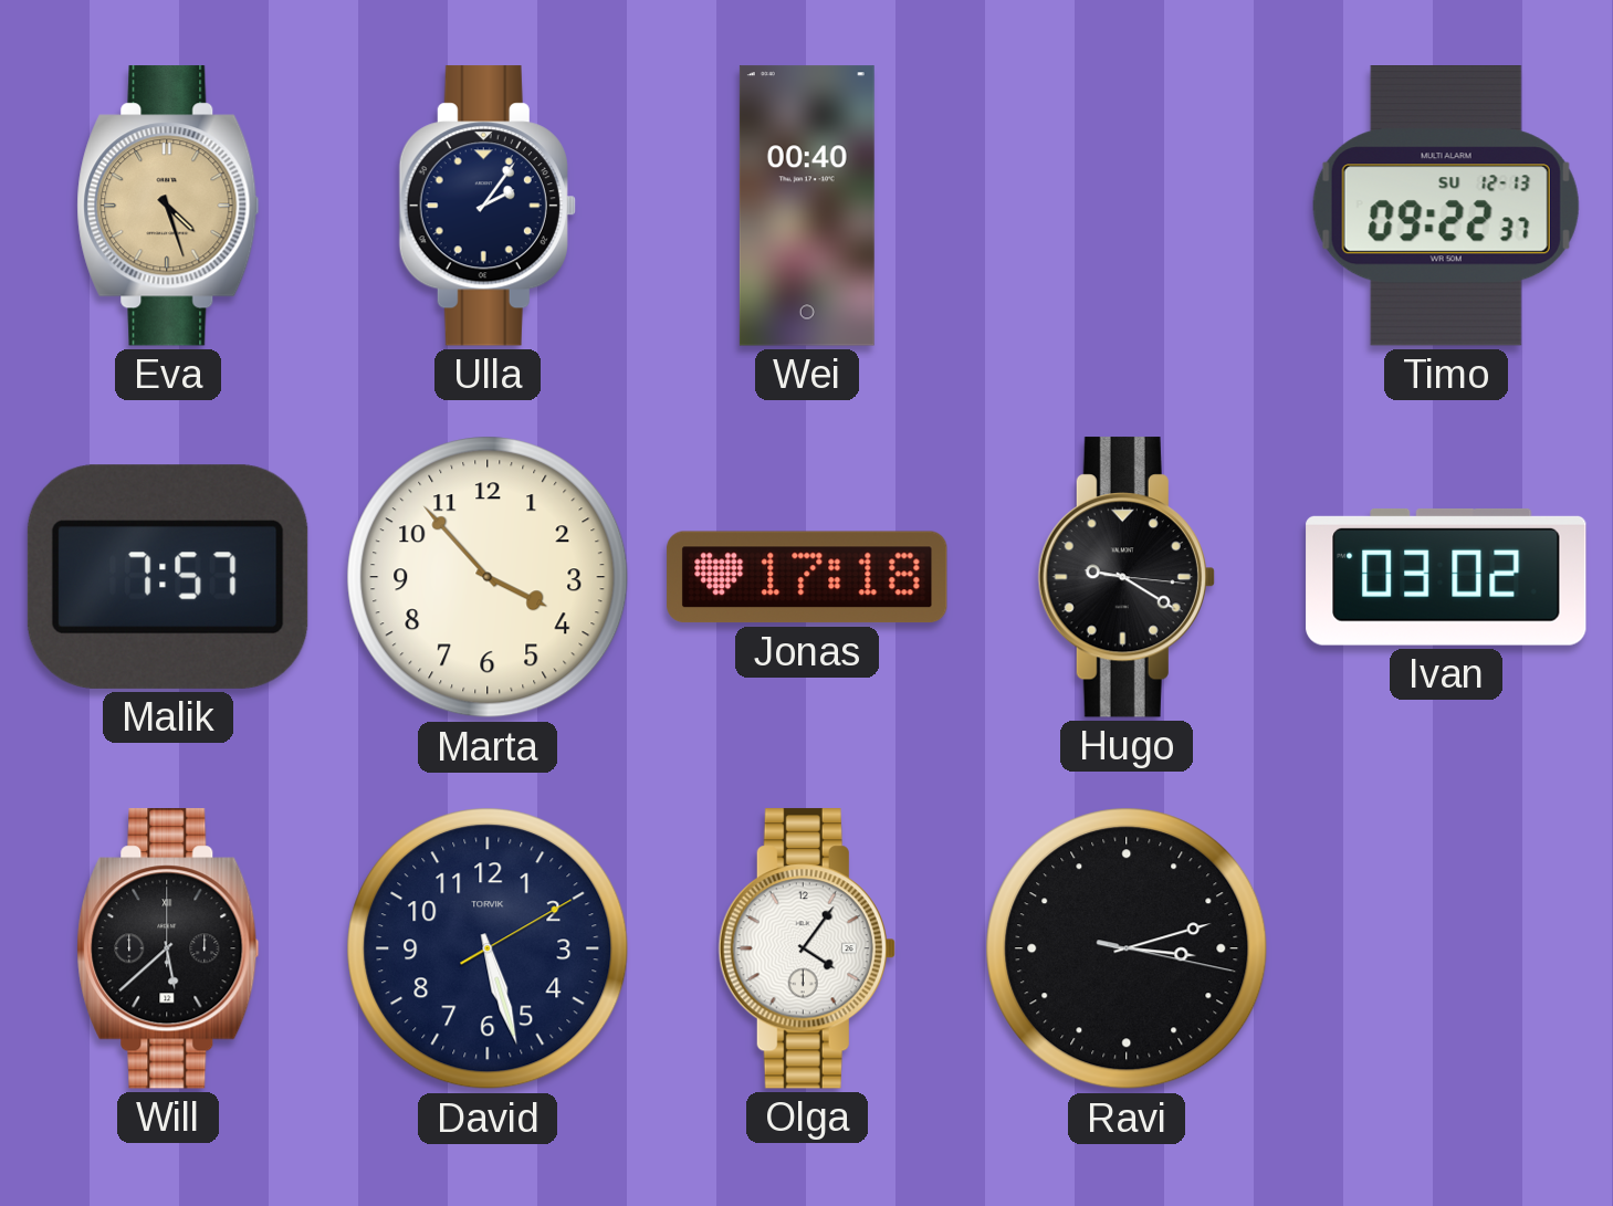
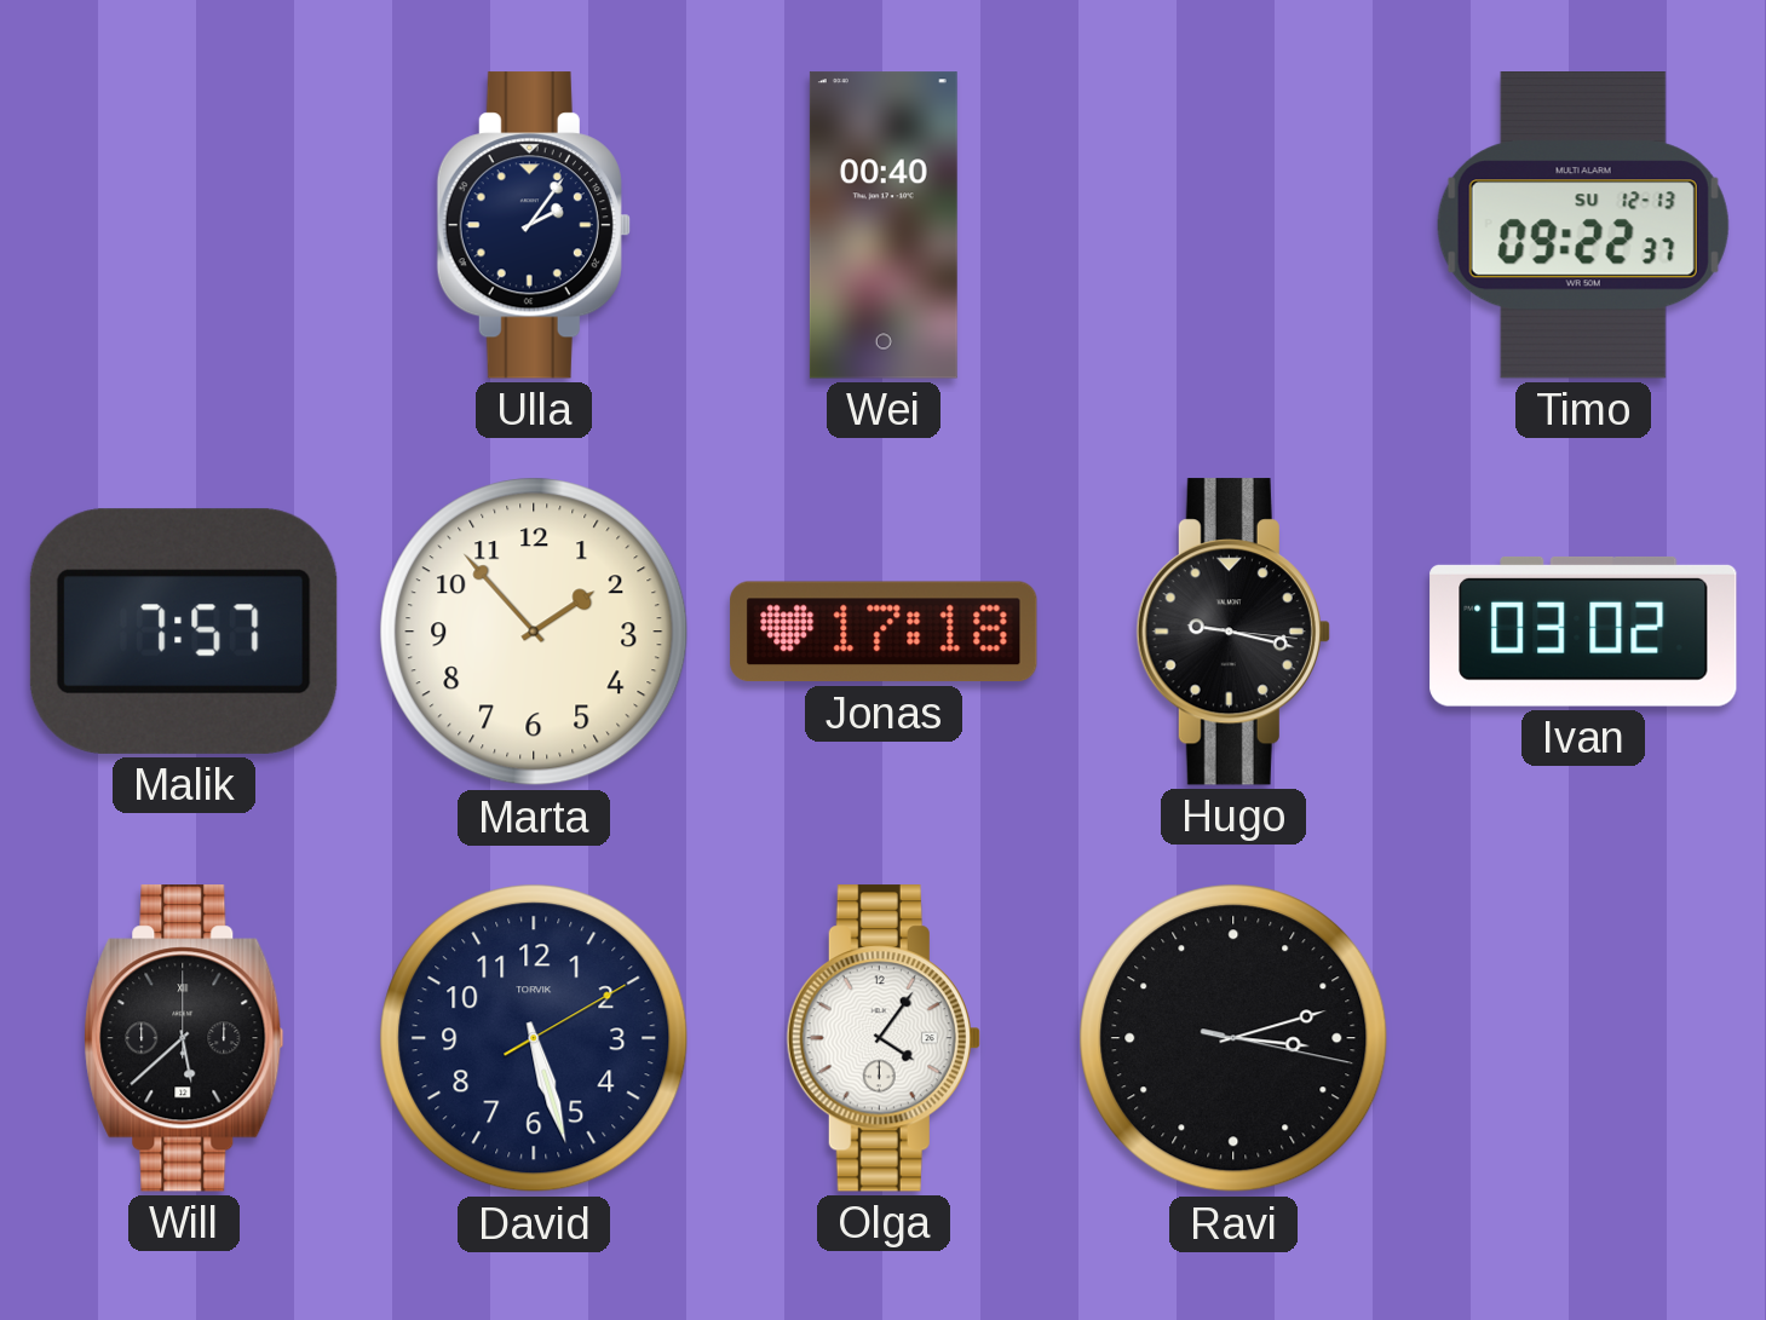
Eva: 4:27 -> none (168, 206)
Marta: 3:53 -> 1:53 (534, 632)
Hugo: 9:20 -> 9:17 (1233, 632)
